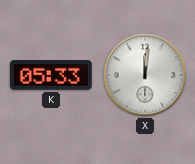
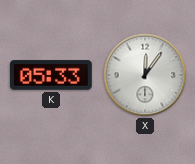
X: 12:01 -> 12:06 (145, 75)
